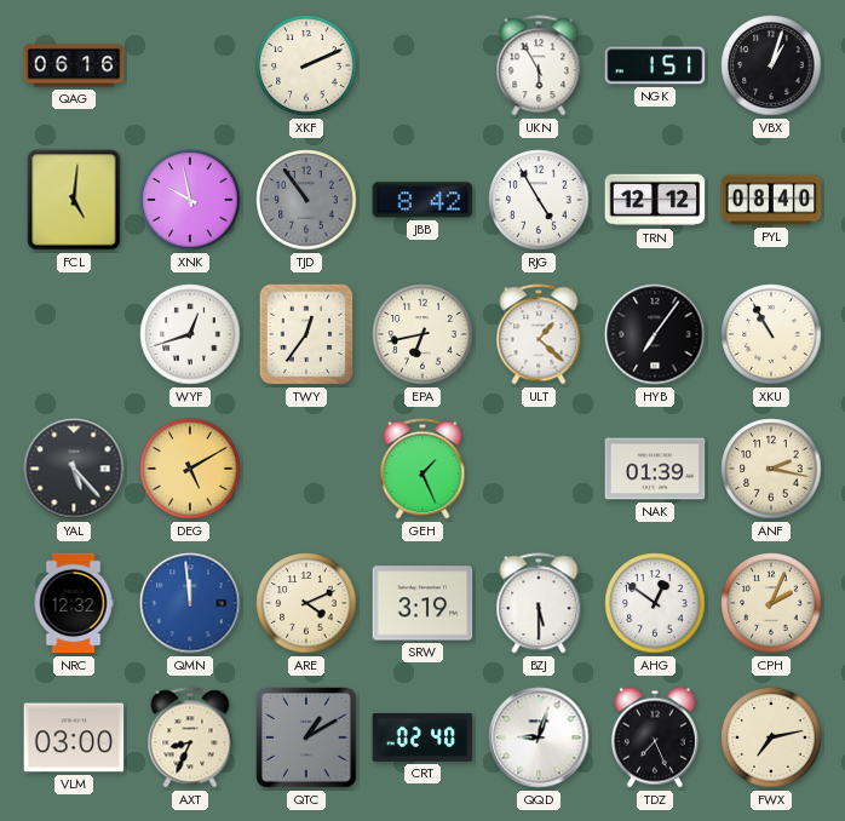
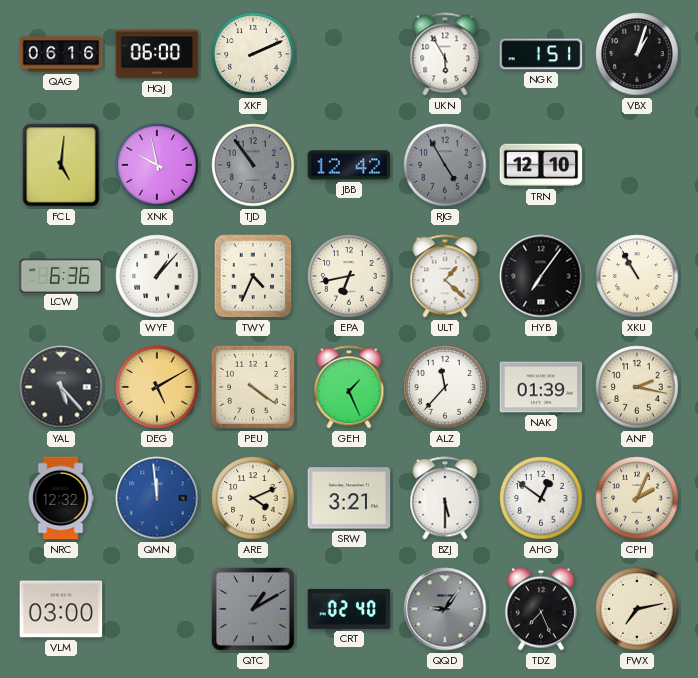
HQJ: none -> 06:00 (157, 54)
JBB: 8:42 -> 12:42 (349, 165)
RJG dial: white -> grey (445, 165)
TRN: 12:12 -> 12:10 (541, 165)
PYL: 08:40 -> none (771, 200)
LCW: none -> 6:36 (61, 275)
WYF: 12:42 -> 1:07 (157, 276)
TWY: 12:36 -> 4:34 (253, 276)
PEU: none -> 4:21 (253, 387)
ALZ: none -> 11:37 (445, 387)
SRW: 3:19 -> 3:21 (349, 498)
AXT: 8:34 -> none (190, 737)
QQD: 9:03 -> 9:06 (445, 609)
QQD dial: white -> grey (445, 609)
